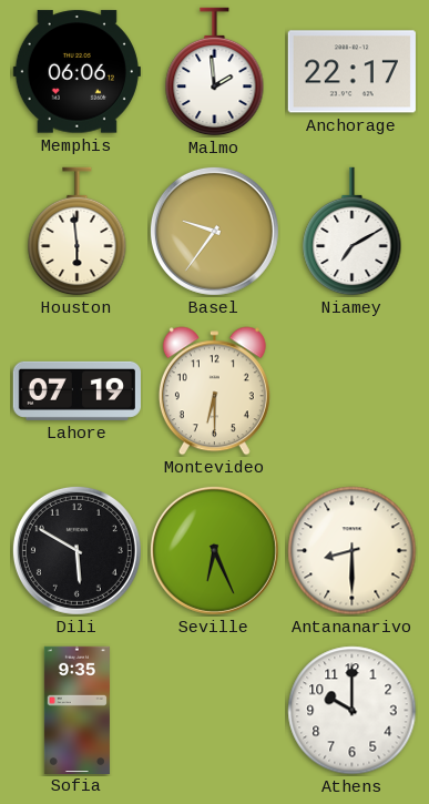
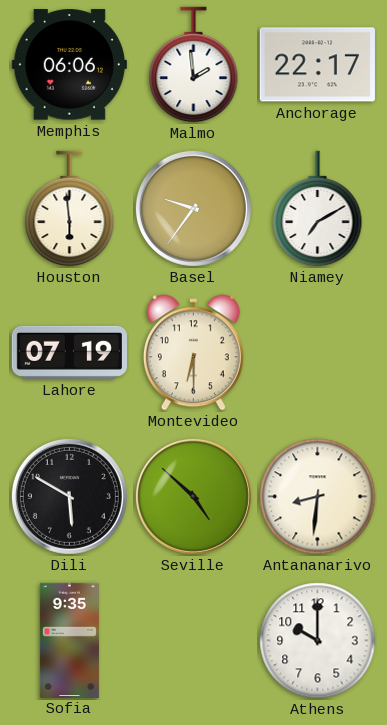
Seville: 6:26 -> 4:52 (193, 496)
Antananarivo: 8:30 -> 8:31 (318, 497)
